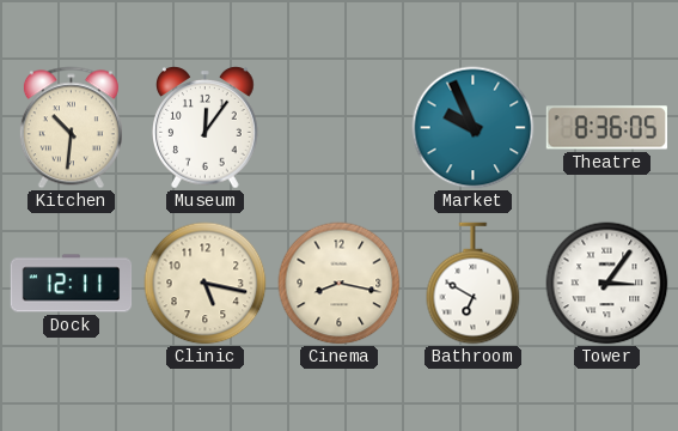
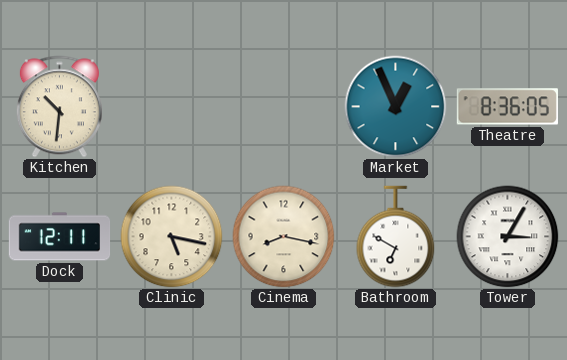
Museum: 12:06 -> none (206, 128)
Market: 9:56 -> 12:56 (396, 107)
Tower: 3:06 -> 3:05 (508, 237)
